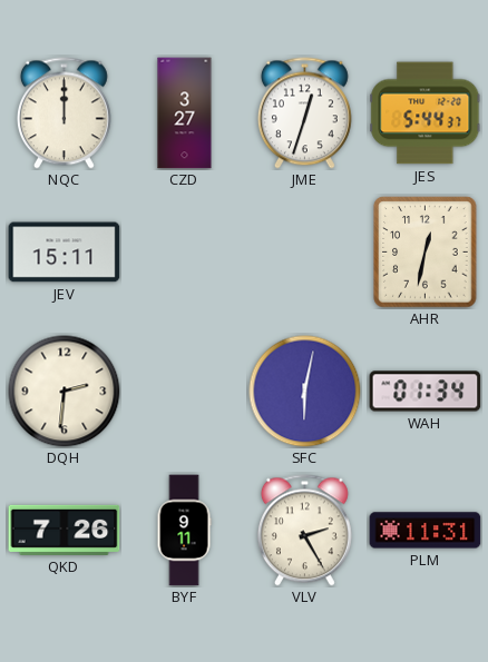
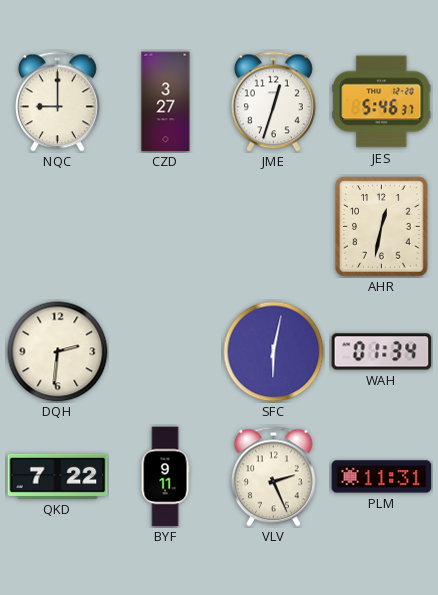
NQC: 12:00 -> 9:00 (57, 102)
JES: 5:44 -> 5:46 (382, 102)
JEV: 15:11 -> none (65, 253)
QKD: 7:26 -> 7:22 (58, 476)
VLV: 2:25 -> 2:26 (273, 477)
